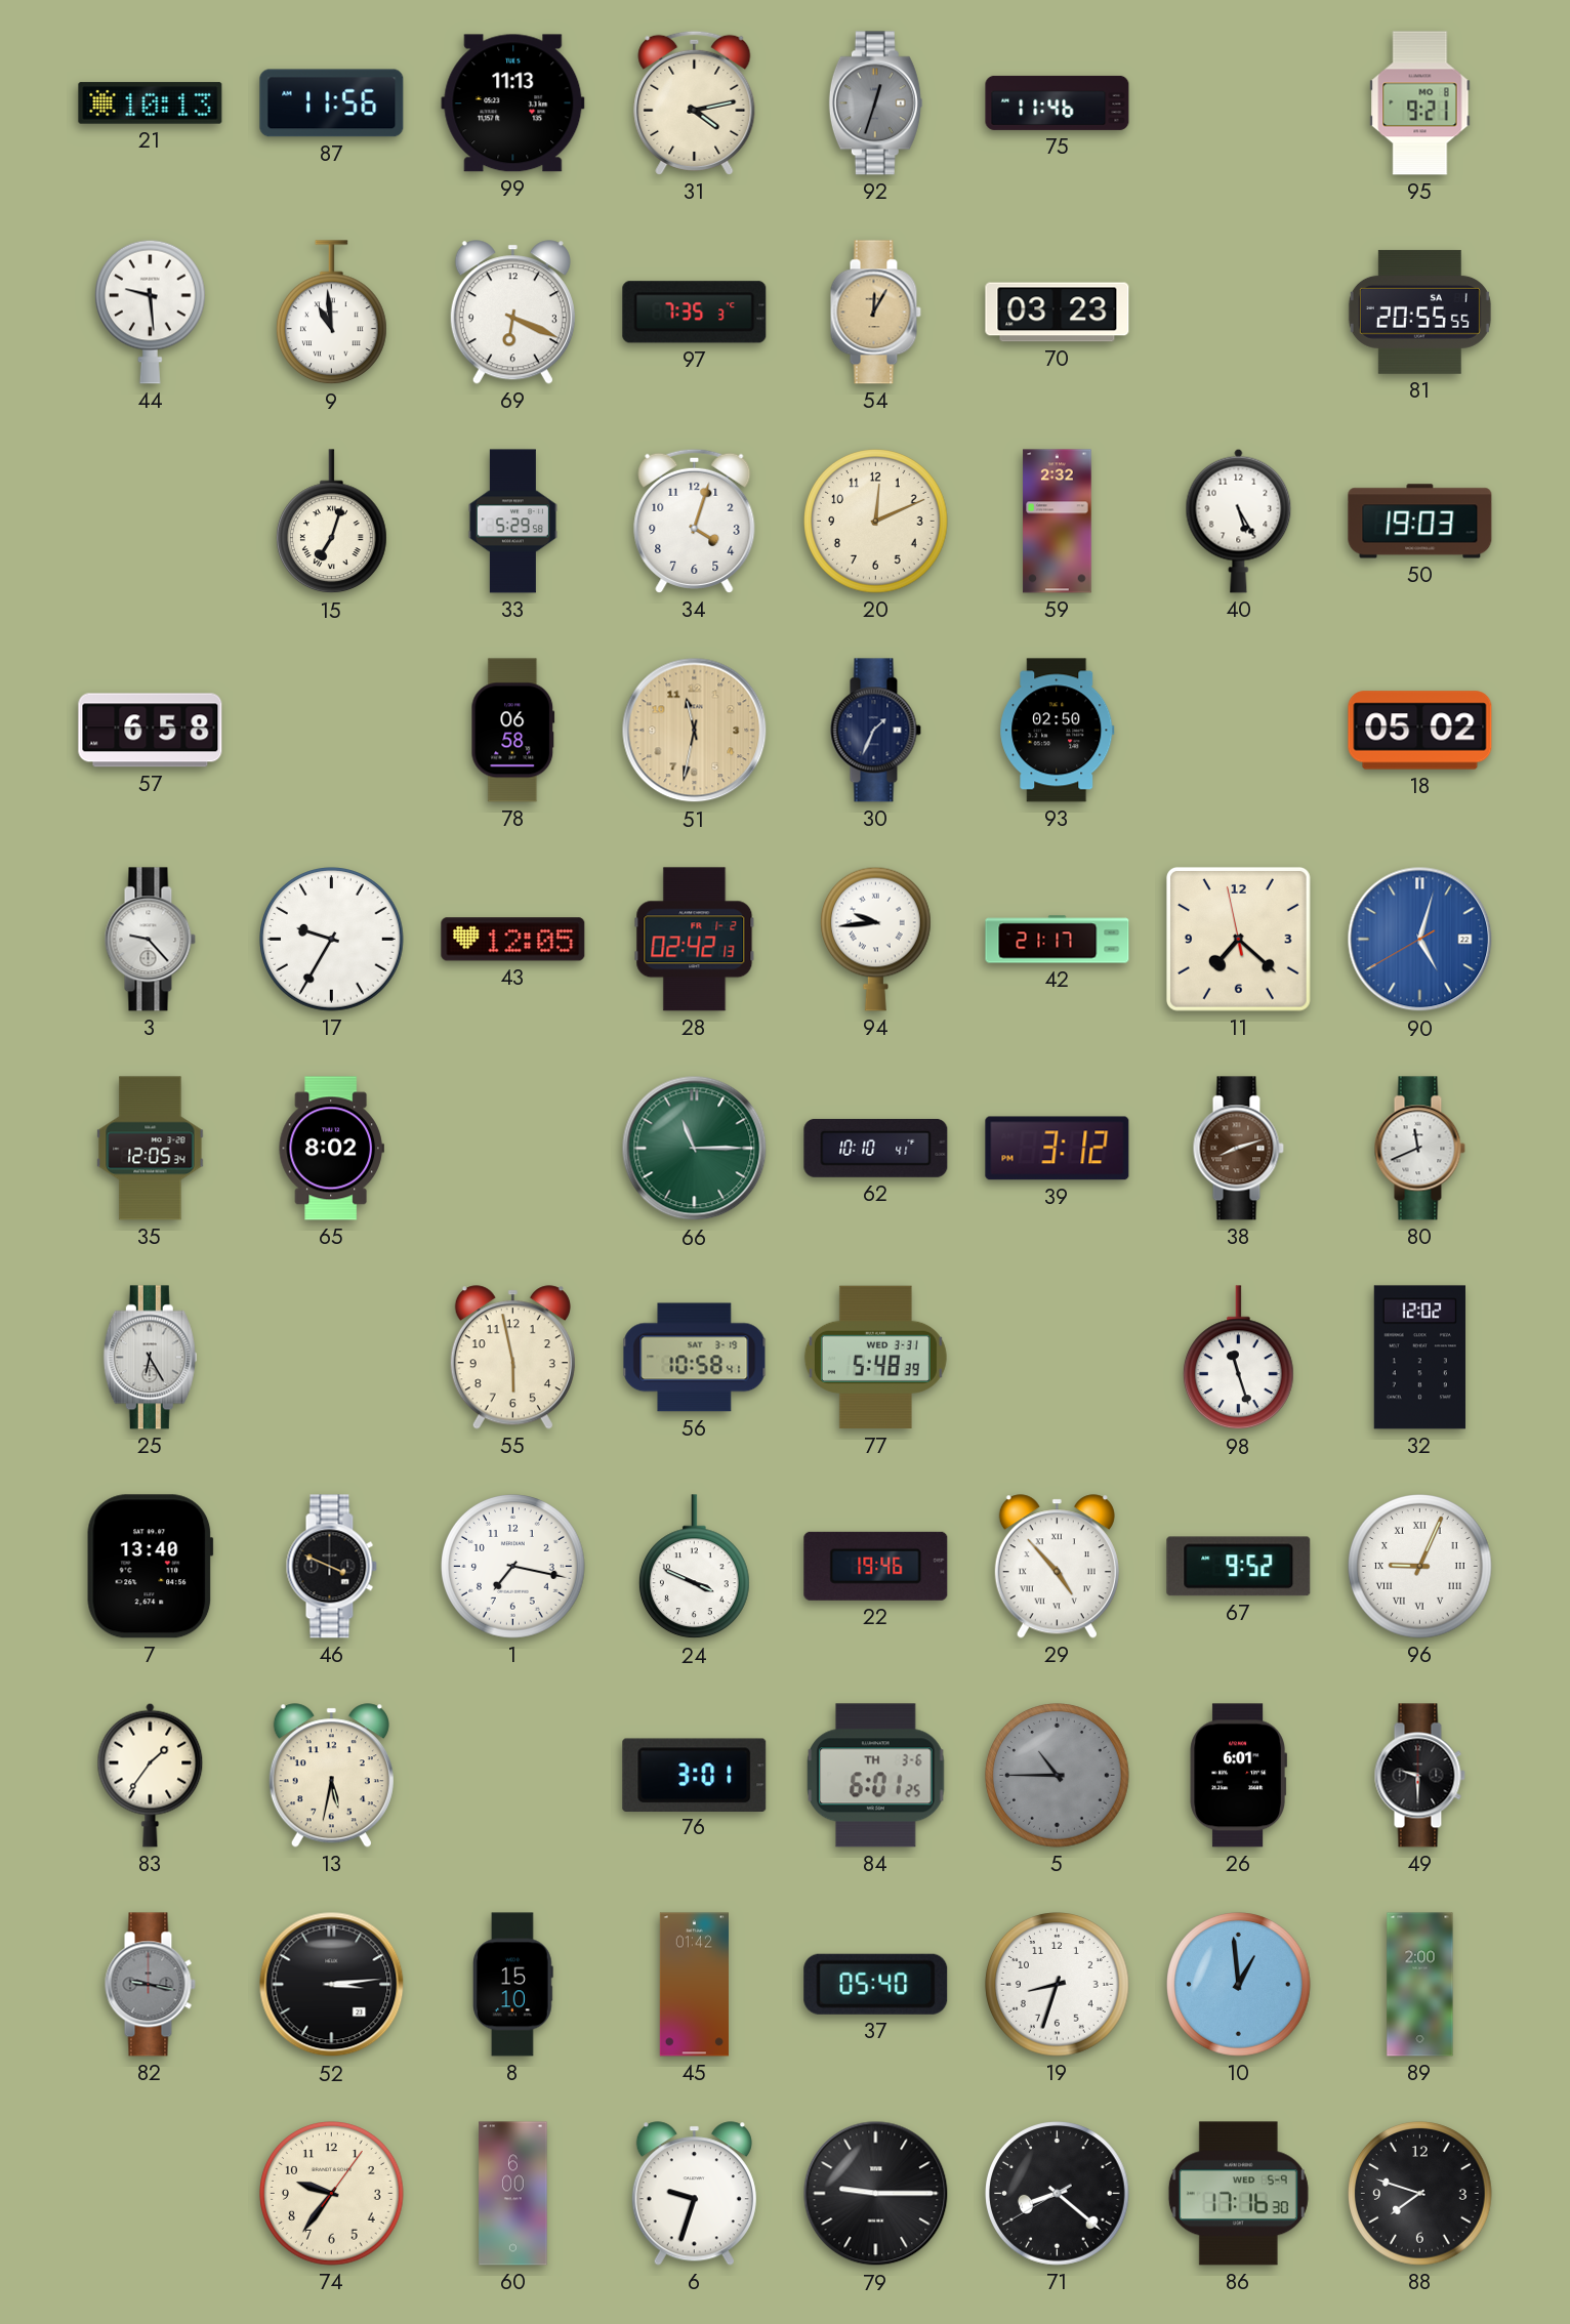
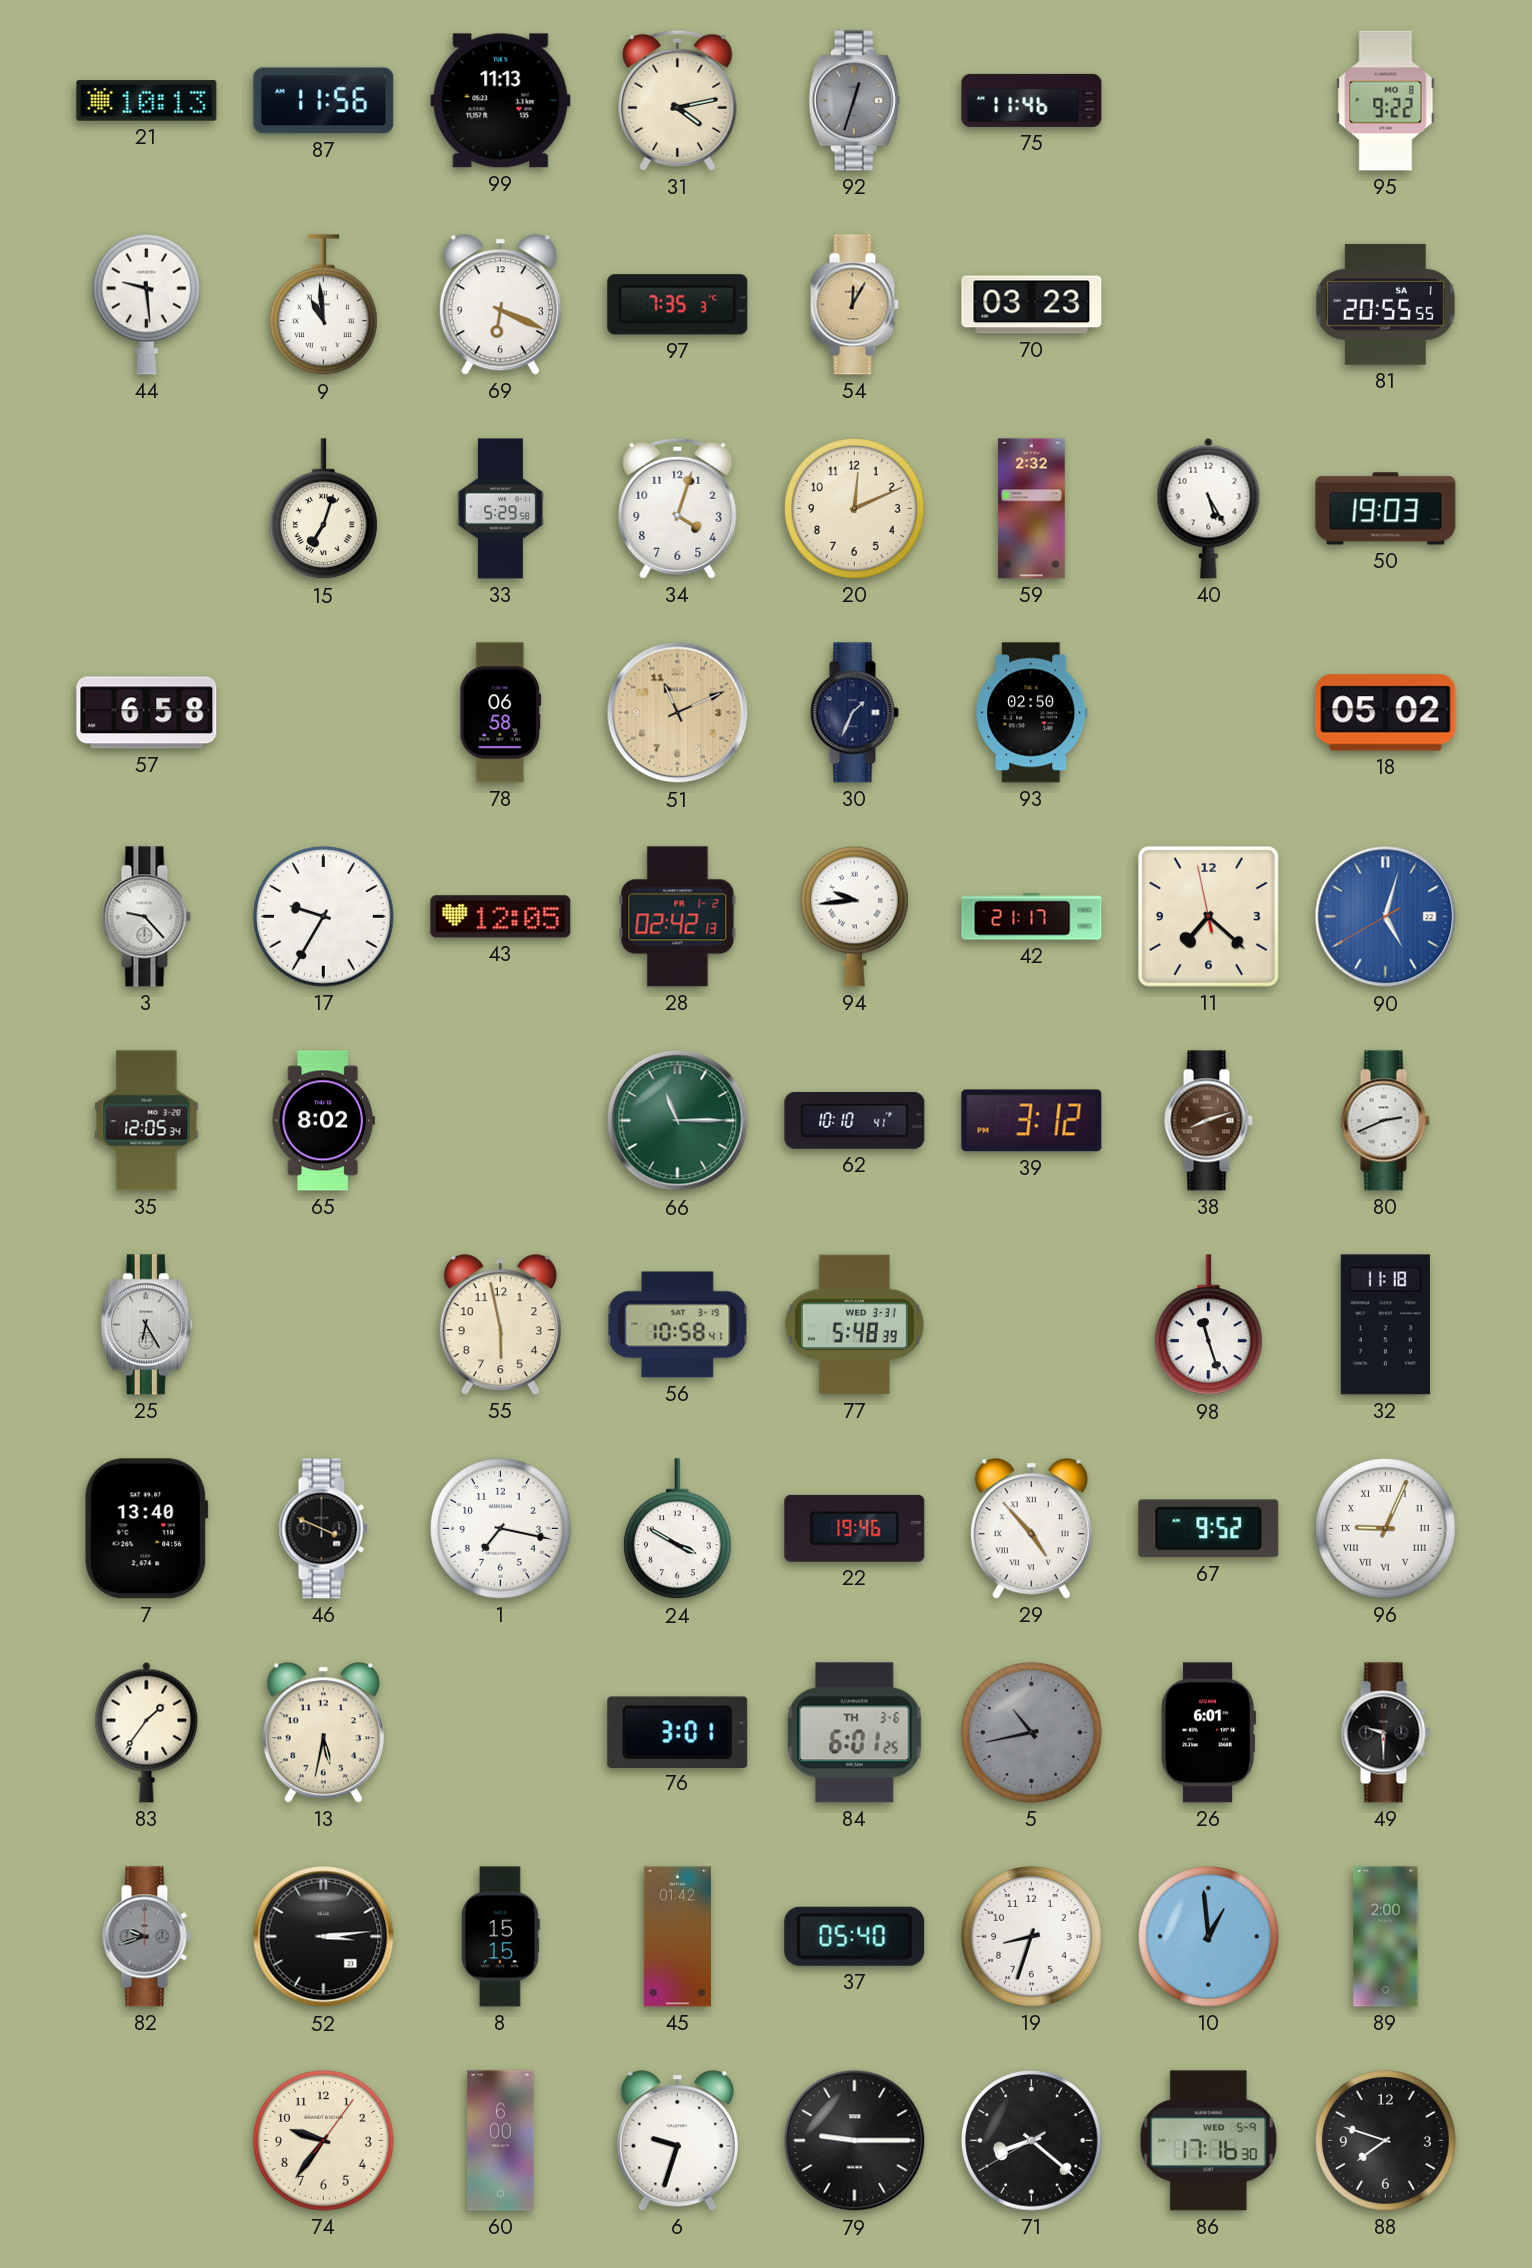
95: 9:21 -> 9:22 (1386, 101)
51: 11:32 -> 11:11 (678, 713)
80: 11:41 -> 2:41 (1385, 1121)
32: 12:02 -> 11:18 (1385, 1325)
24: 3:49 -> 3:50 (677, 1529)
5: 10:45 -> 10:43 (1032, 1733)
82: 9:17 -> 9:42 (146, 1937)
8: 15:10 -> 15:15 (500, 1937)
